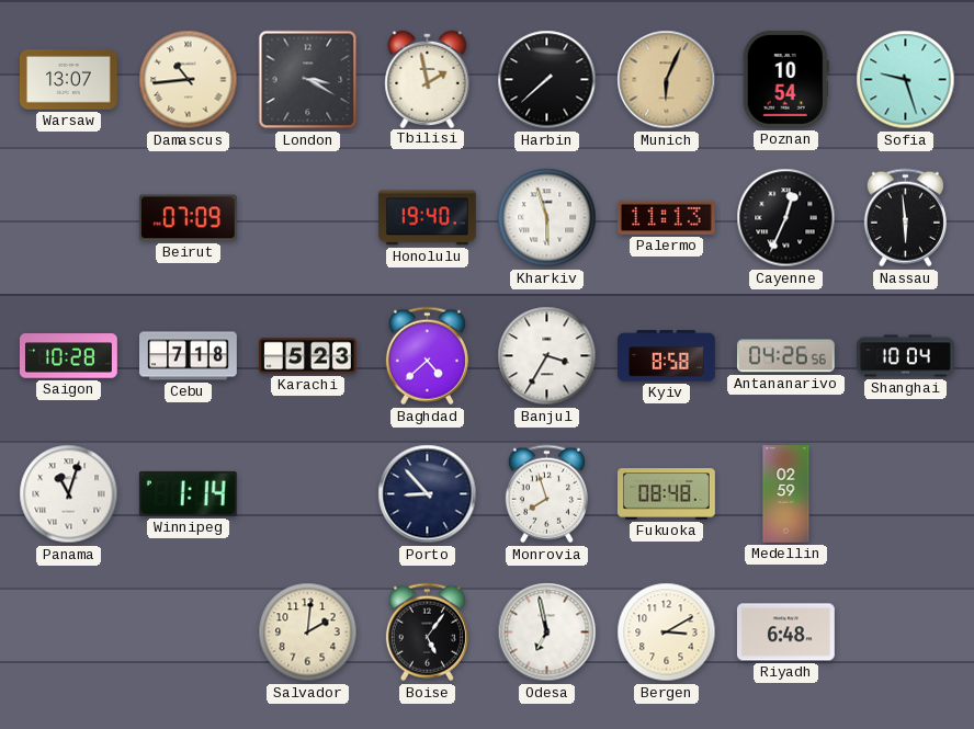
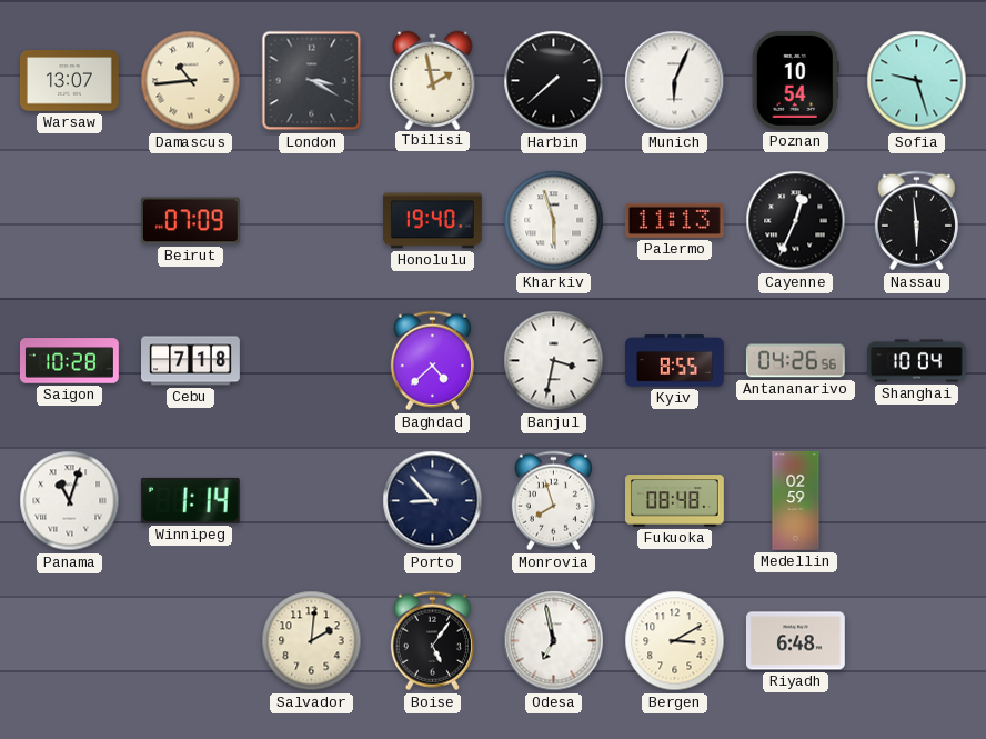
Munich dial: champagne -> white (675, 81)
Karachi: 5:23 -> none (308, 356)
Banjul: 3:35 -> 3:32 (554, 361)
Kyiv: 8:58 -> 8:55 (675, 361)
